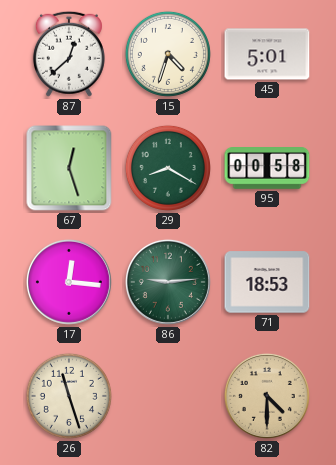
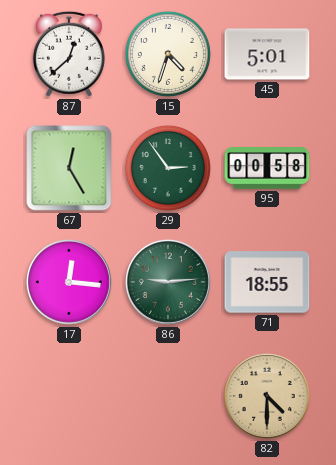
67: 12:27 -> 12:25 (69, 168)
29: 8:20 -> 2:54 (168, 168)
71: 18:53 -> 18:55 (267, 282)
26: 11:27 -> none (69, 396)
